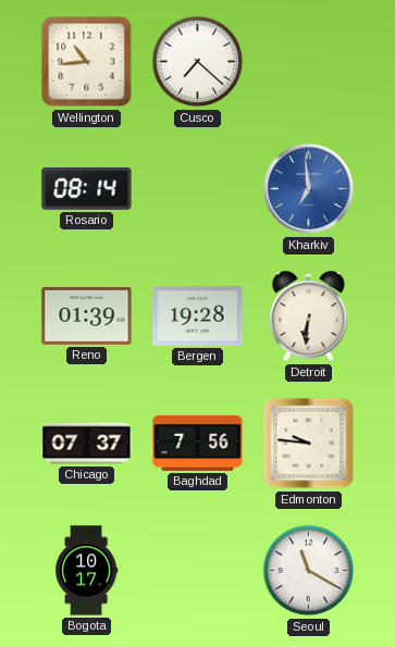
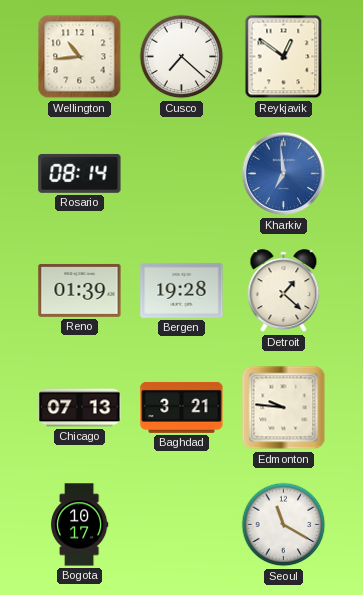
Reykjavik: none -> 12:51 (284, 57)
Detroit: 6:31 -> 1:22 (284, 291)
Chicago: 07:37 -> 07:13 (80, 408)
Baghdad: 7:56 -> 3:21 (182, 407)
